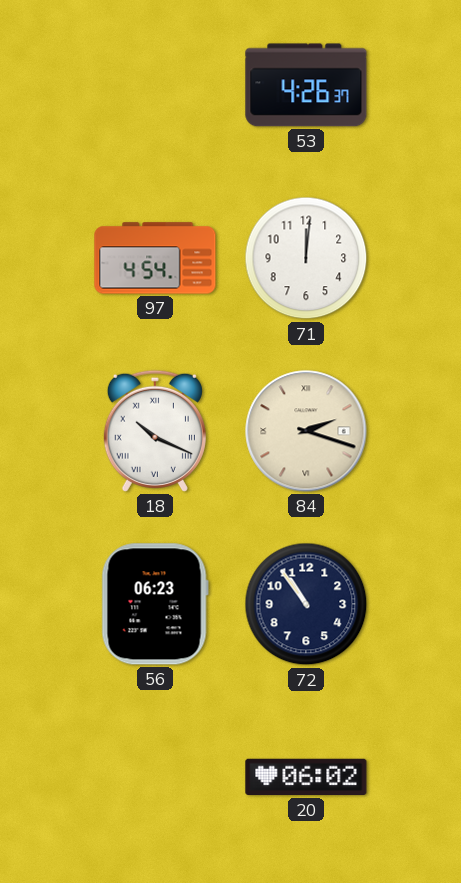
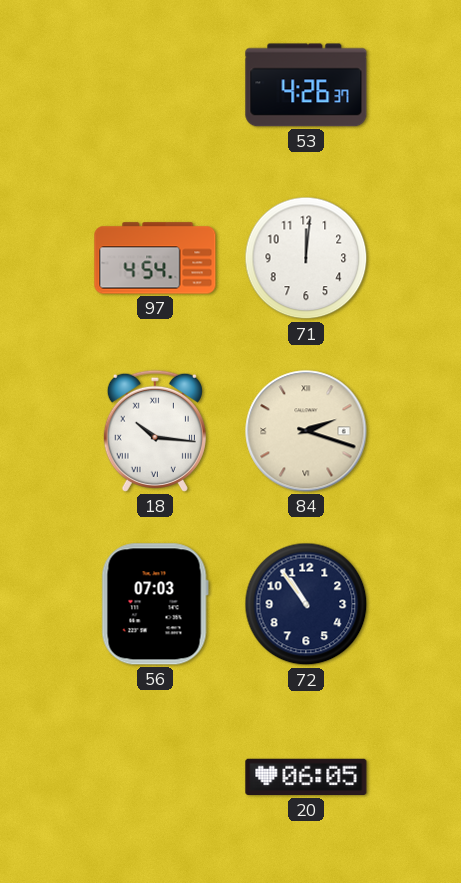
18: 10:19 -> 10:16 (155, 431)
56: 06:23 -> 07:03 (155, 604)
20: 06:02 -> 06:05 (306, 777)
